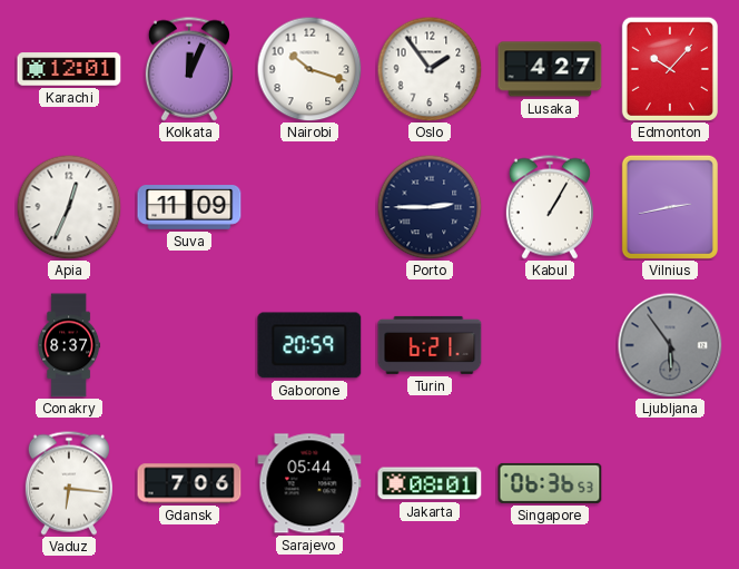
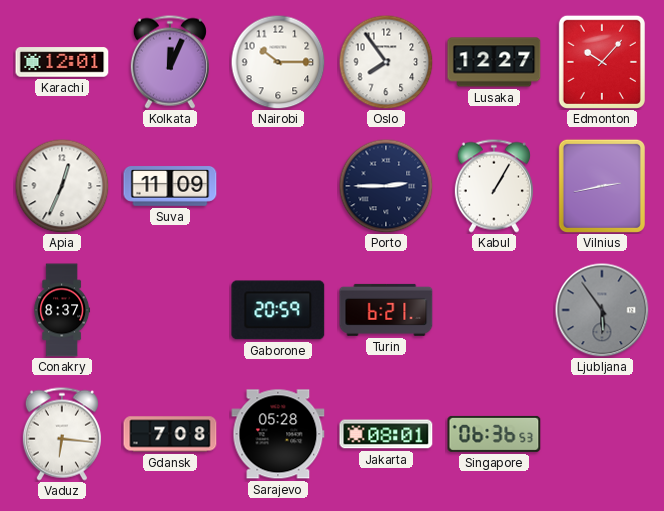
Nairobi: 10:18 -> 10:15 (278, 62)
Oslo: 1:54 -> 7:54 (386, 62)
Lusaka: 4:27 -> 12:27 (494, 62)
Gdansk: 7:06 -> 7:08 (170, 434)
Sarajevo: 05:44 -> 05:28 (278, 434)
